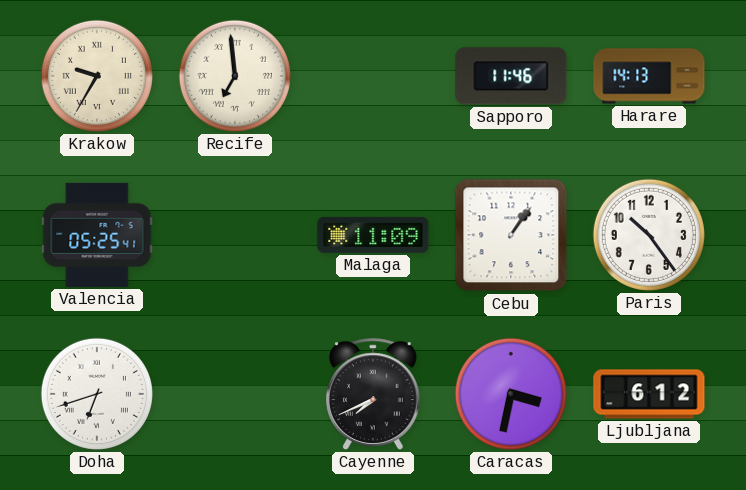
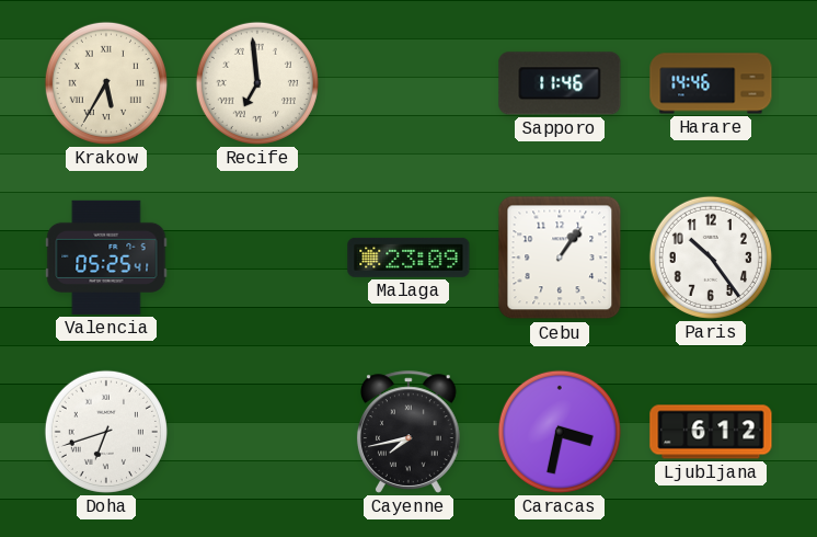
Krakow: 9:35 -> 5:35 (106, 83)
Harare: 14:13 -> 14:46 (711, 83)
Malaga: 11:09 -> 23:09 (408, 258)
Cayenne: 7:41 -> 7:43 (408, 432)
